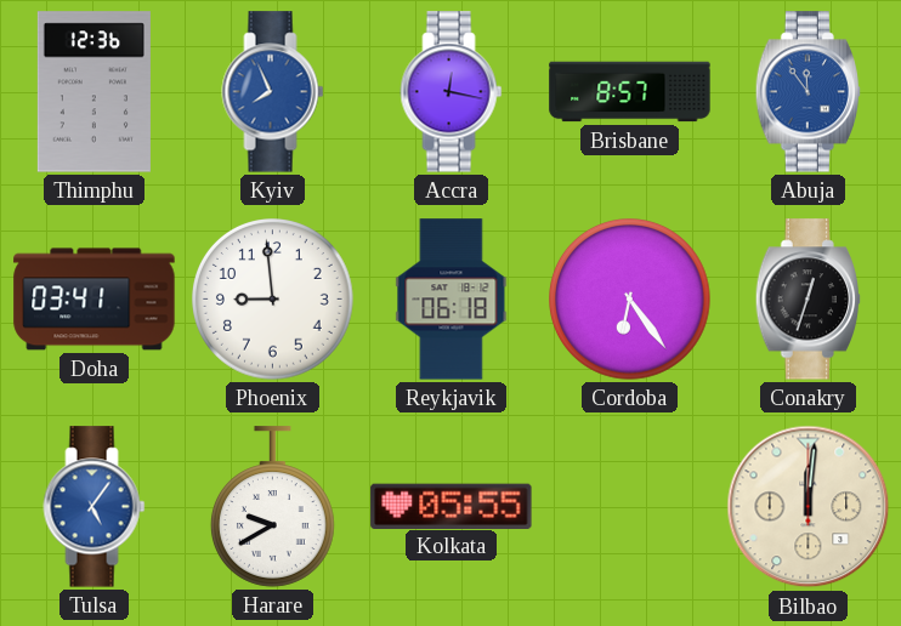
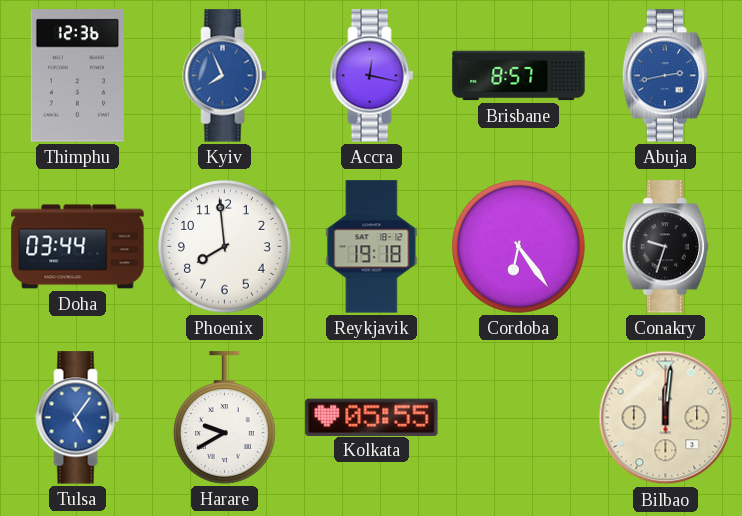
Abuja: 11:54 -> 2:43 (665, 76)
Doha: 03:41 -> 03:44 (78, 247)
Phoenix: 8:59 -> 7:59 (225, 247)
Reykjavik: 06:18 -> 19:18 (372, 247)
Conakry: 12:33 -> 9:33 (665, 247)
